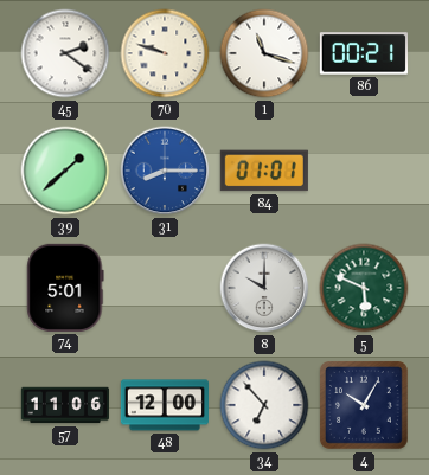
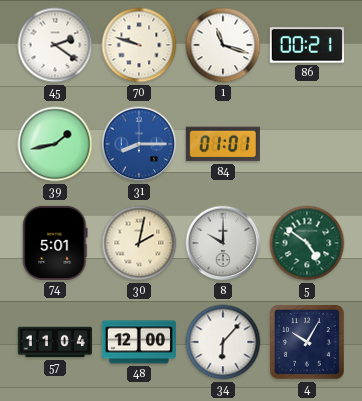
39: 1:38 -> 1:43 (55, 144)
30: none -> 2:02 (139, 243)
5: 5:49 -> 4:51 (307, 243)
57: 11:06 -> 11:04 (55, 342)
34: 6:53 -> 6:07 (223, 342)
